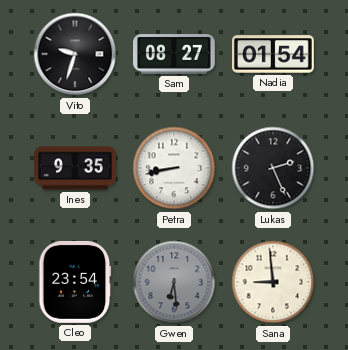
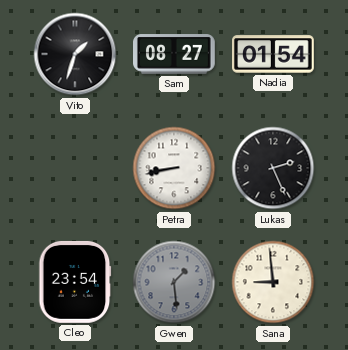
Vito: 9:33 -> 1:33 (75, 54)
Ines: 9:35 -> none (76, 168)
Gwen: 6:29 -> 1:29 (174, 282)
